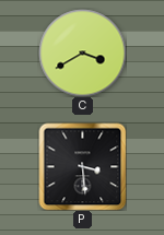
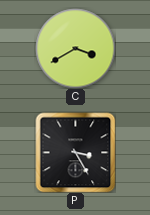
P: 3:29 -> 3:25 (75, 152)
